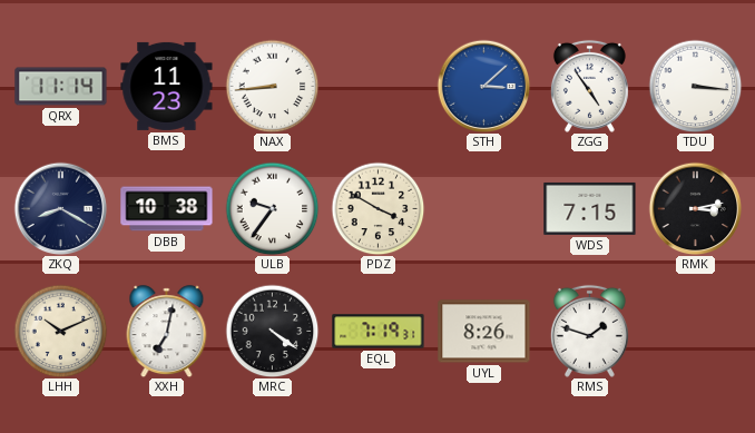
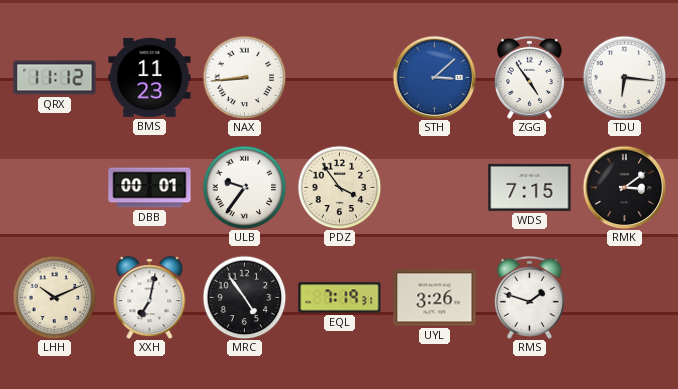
QRX: 11:14 -> 11:12 (55, 78)
TDU: 3:16 -> 6:16 (624, 77)
ZKQ: 8:20 -> none (60, 208)
DBB: 10:38 -> 00:01 (150, 188)
PDZ: 3:50 -> 3:54 (339, 187)
RMK: 3:13 -> 3:09 (624, 187)
MRC: 4:21 -> 4:54 (244, 297)
UYL: 8:26 -> 3:26 (435, 298)
